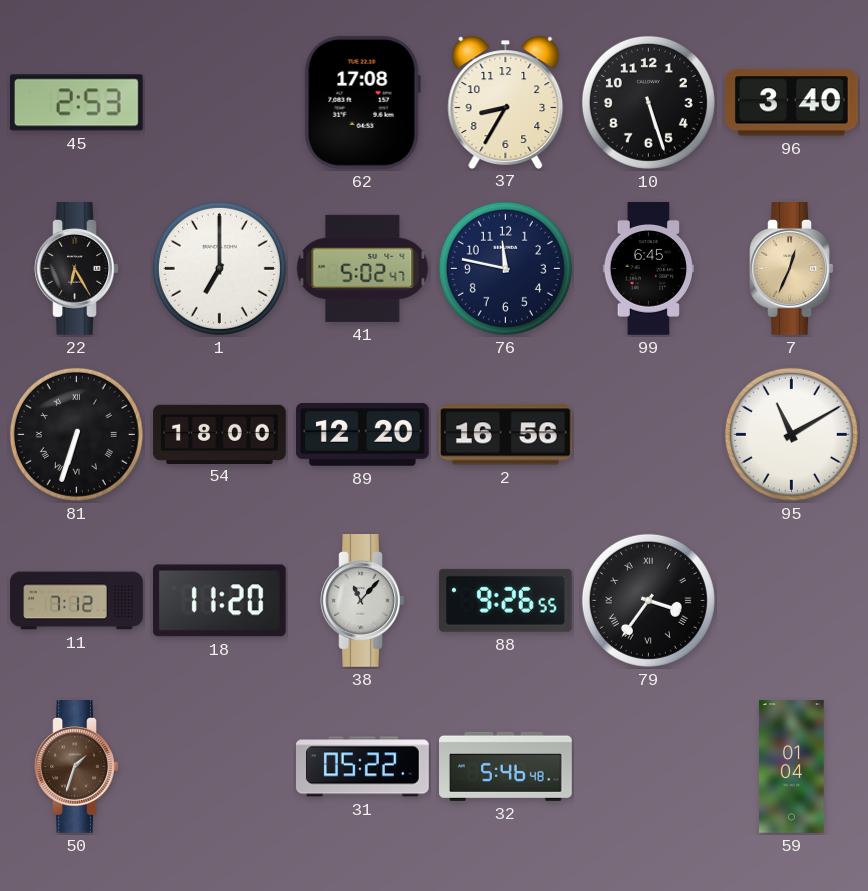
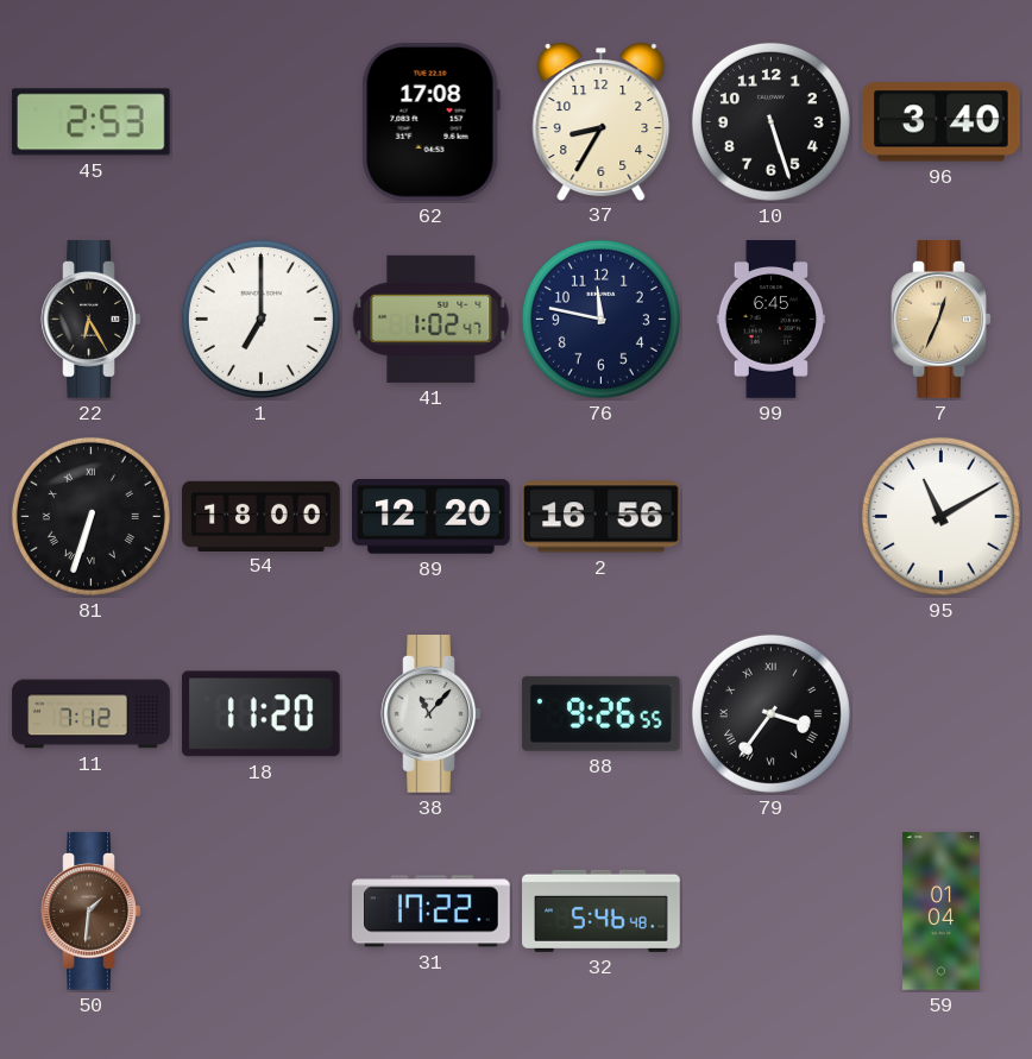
41: 5:02 -> 1:02 (432, 319)
50: 1:33 -> 1:31 (92, 912)
31: 05:22 -> 17:22 (432, 912)
